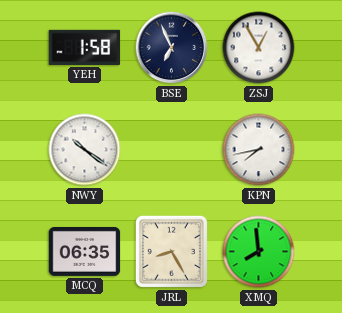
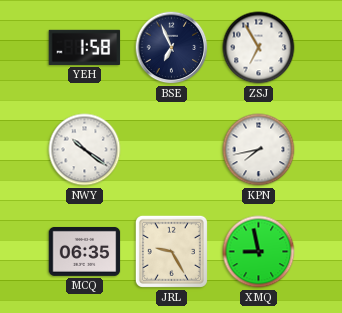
ZSJ: 12:55 -> 6:55 (259, 48)
JRL: 8:25 -> 9:25 (171, 251)
XMQ: 7:59 -> 8:58 (259, 252)
